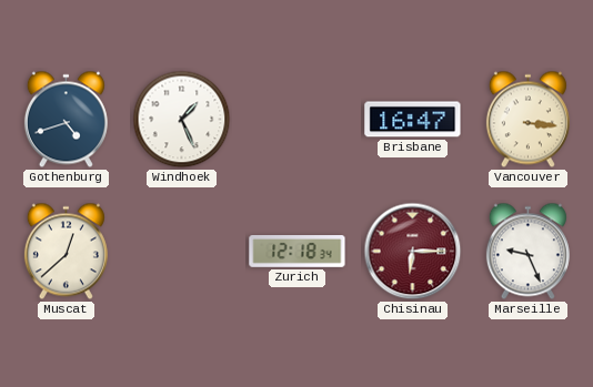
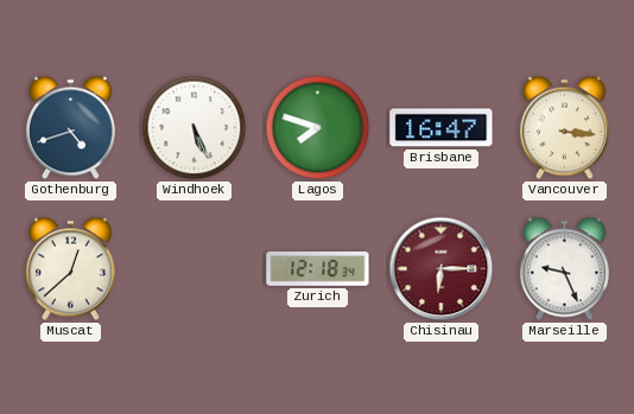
Windhoek: 1:26 -> 5:26 (195, 128)
Lagos: none -> 7:48 (318, 128)
